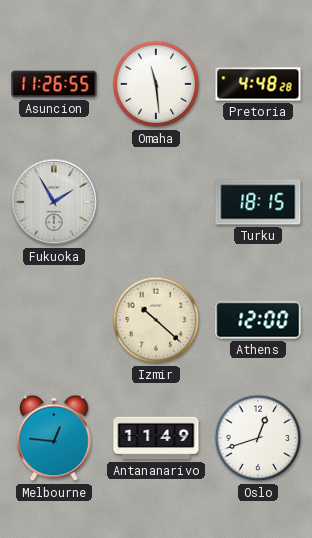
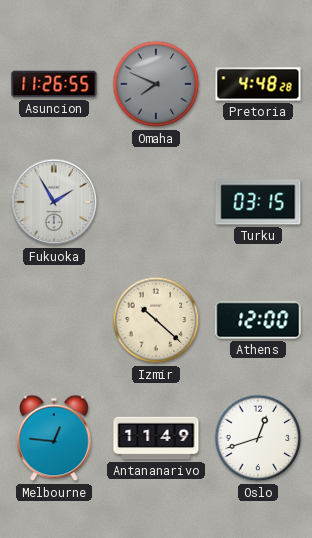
Omaha: 11:29 -> 7:49 (156, 84)
Omaha dial: white -> grey (156, 84)
Turku: 18:15 -> 03:15 (258, 202)
